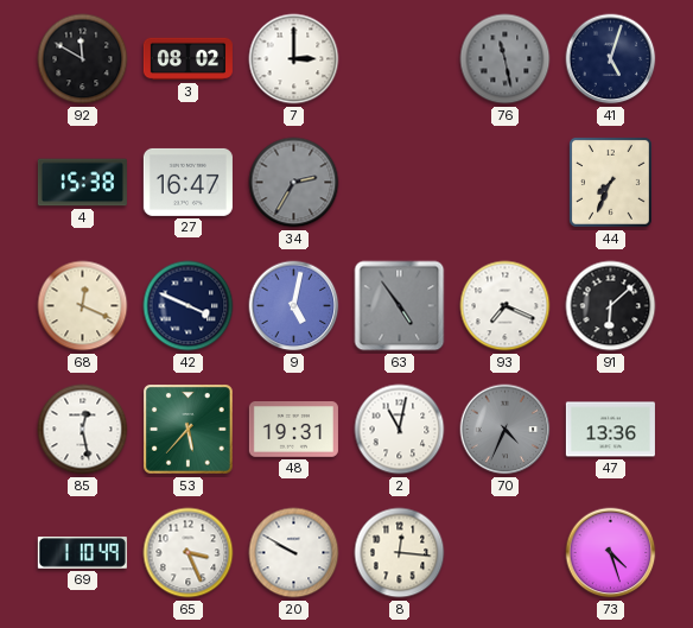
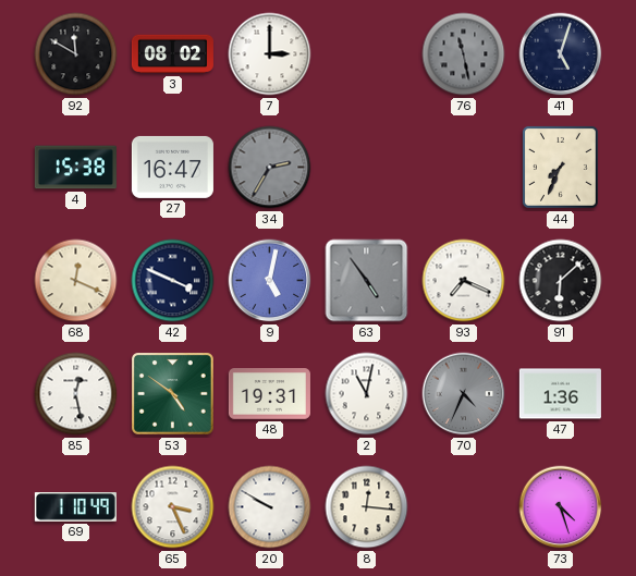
53: 5:37 -> 4:51 (173, 394)
47: 13:36 -> 1:36 (560, 394)
